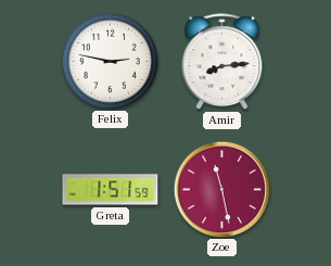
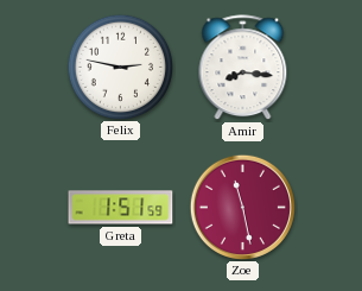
Amir: 8:14 -> 8:16 (243, 68)
